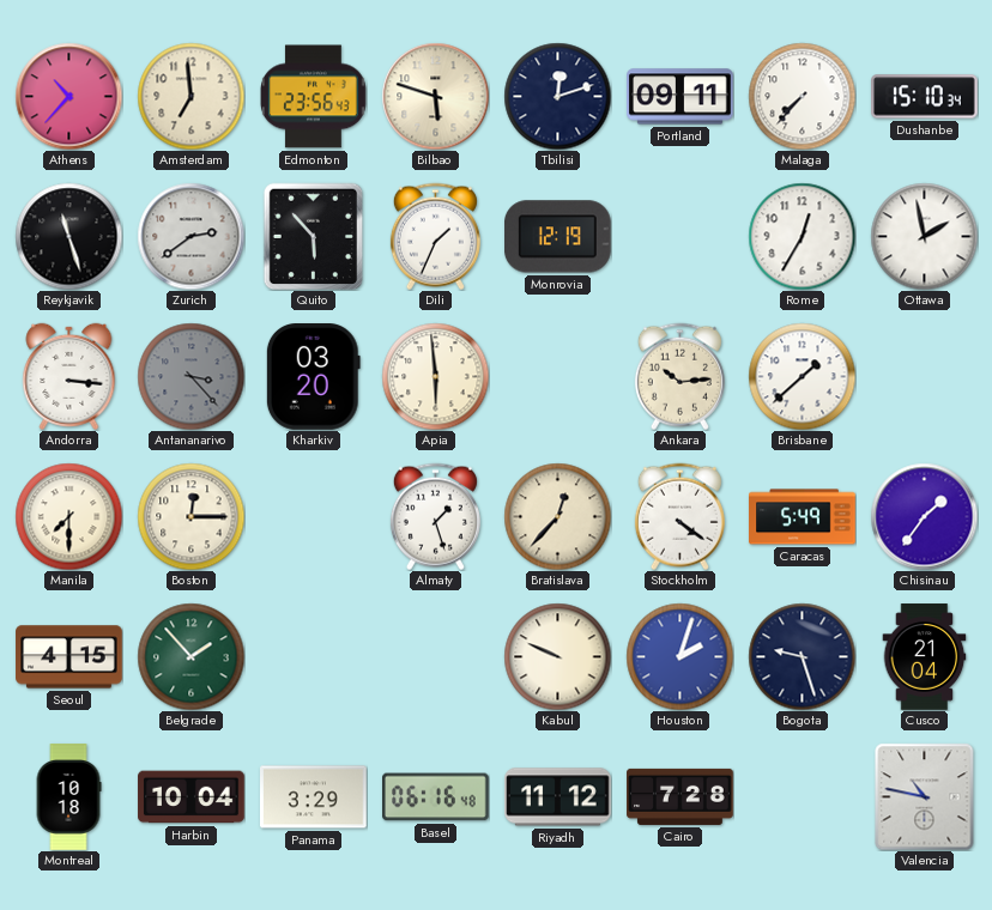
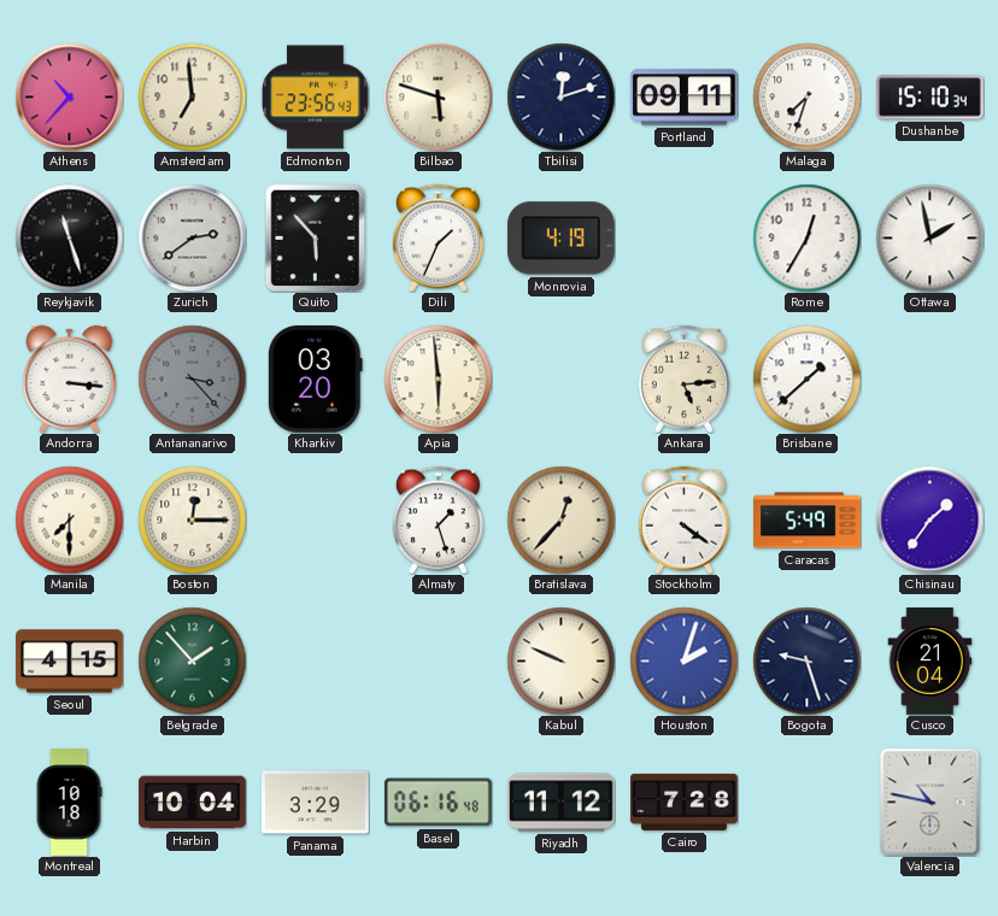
Malaga: 7:37 -> 7:33 (806, 96)
Monrovia: 12:19 -> 4:19 (562, 239)
Ankara: 10:14 -> 5:14 (683, 378)
